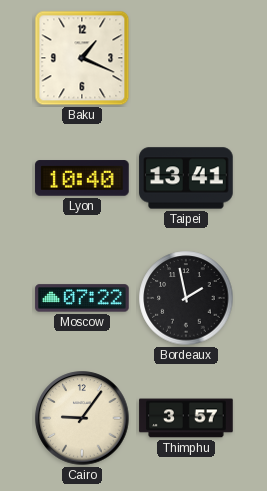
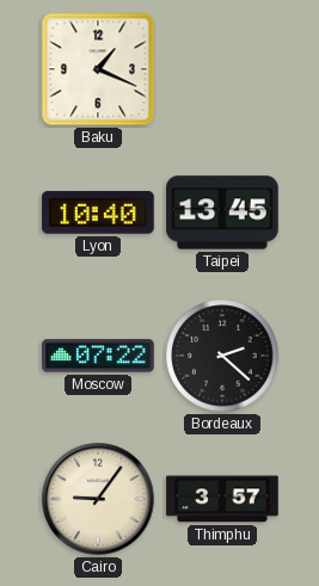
Taipei: 13:41 -> 13:45 (222, 212)
Bordeaux: 1:58 -> 2:22 (222, 356)
